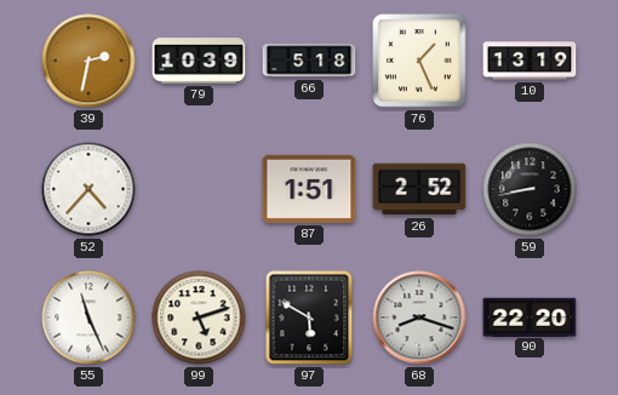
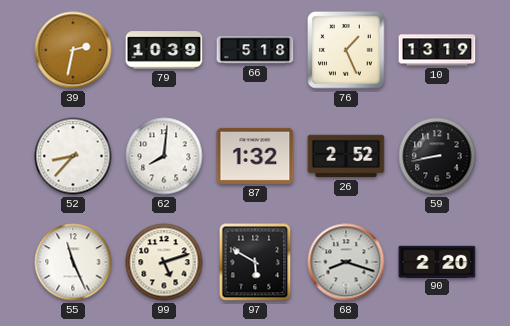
52: 4:37 -> 8:37 (73, 156)
62: none -> 8:01 (164, 156)
87: 1:51 -> 1:32 (255, 156)
90: 22:20 -> 2:20 (437, 261)
